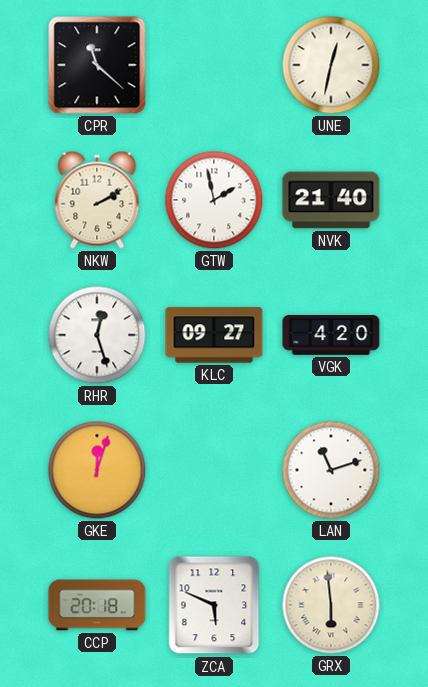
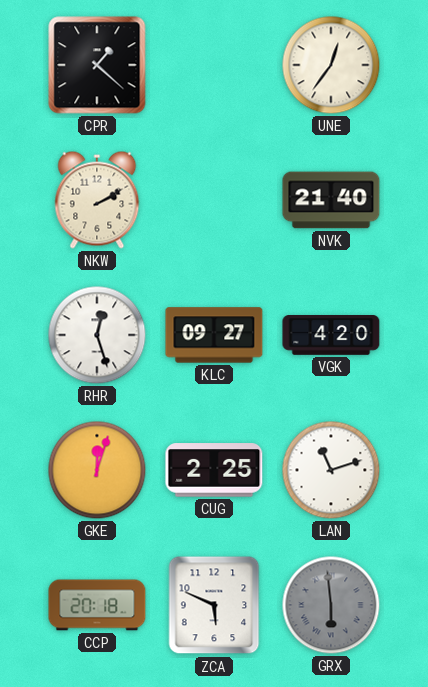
CPR: 11:22 -> 1:22 (97, 65)
UNE: 12:32 -> 12:36 (331, 65)
GTW: 1:58 -> none (214, 200)
CUG: none -> 2:25 (214, 470)
GRX dial: cream -> grey (331, 605)
